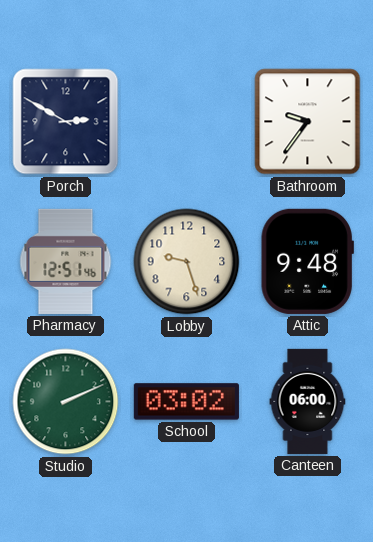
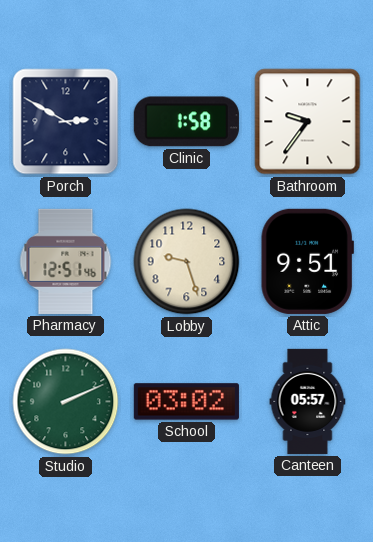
Clinic: none -> 1:58 (186, 122)
Attic: 9:48 -> 9:51 (307, 261)
Canteen: 06:00 -> 05:57 (308, 401)
